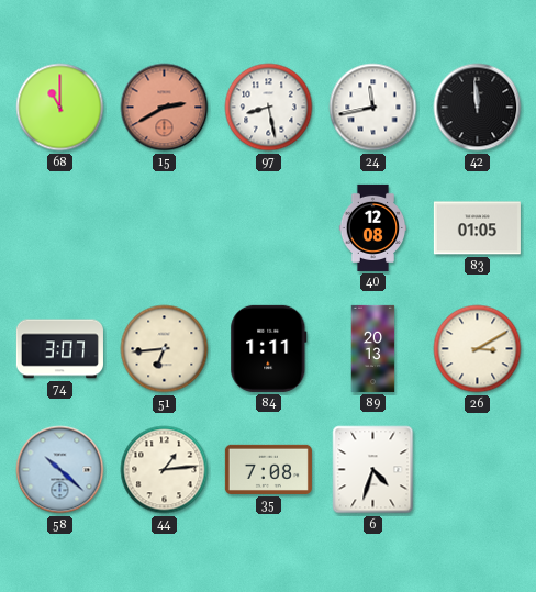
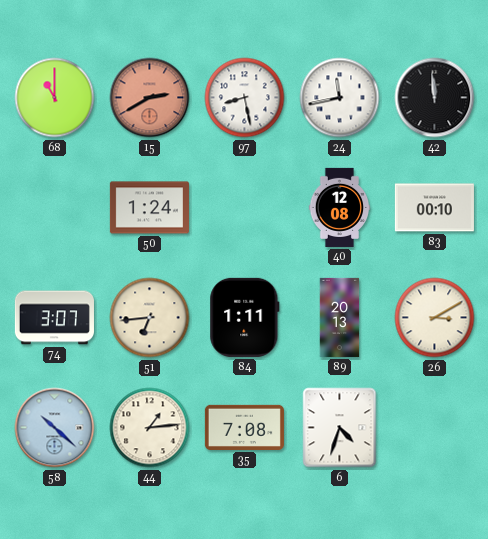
50: none -> 1:24 (149, 208)
83: 01:05 -> 00:10 (434, 208)
